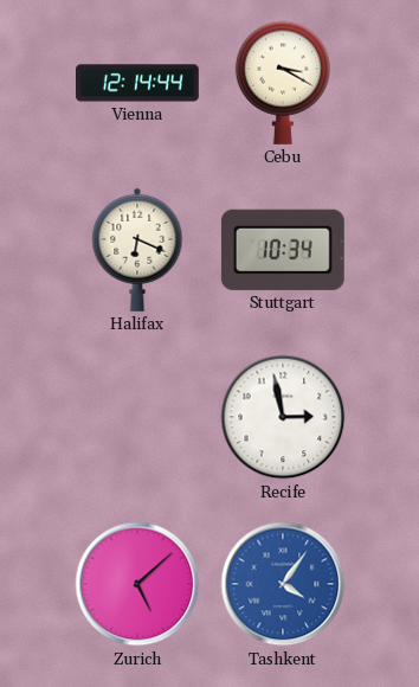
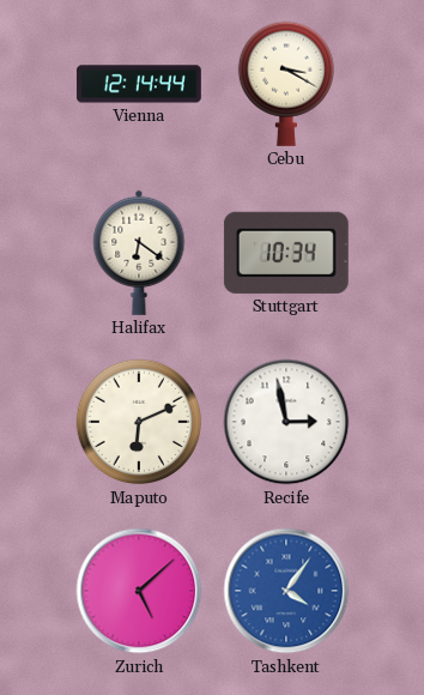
Halifax: 6:19 -> 6:21 (139, 253)
Maputo: none -> 6:11 (139, 422)
